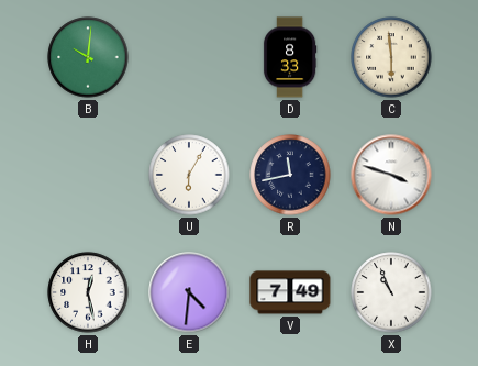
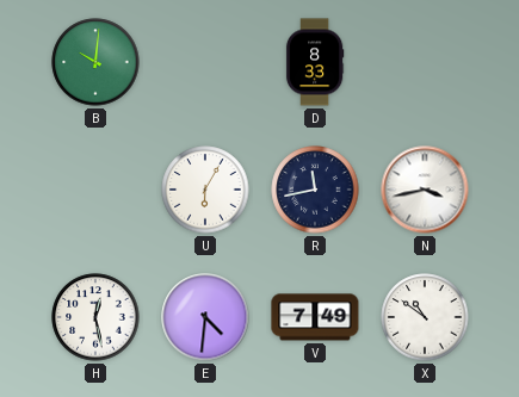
C: 5:59 -> none (391, 57)
N: 3:48 -> 3:43 (425, 190)
X: 10:56 -> 10:51 (425, 317)
